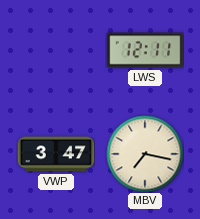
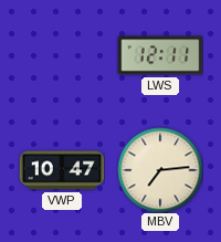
VWP: 3:47 -> 10:47 (62, 170)
MBV: 7:17 -> 7:14 (160, 170)
